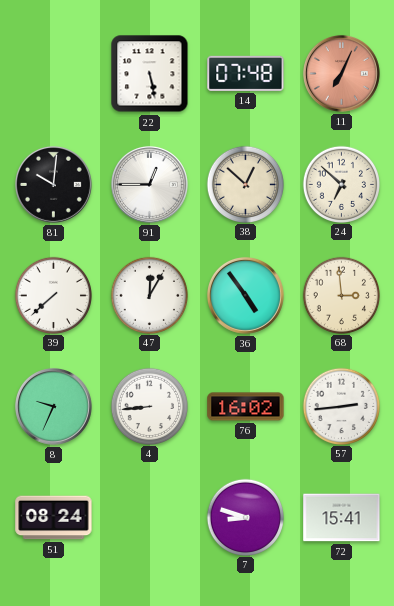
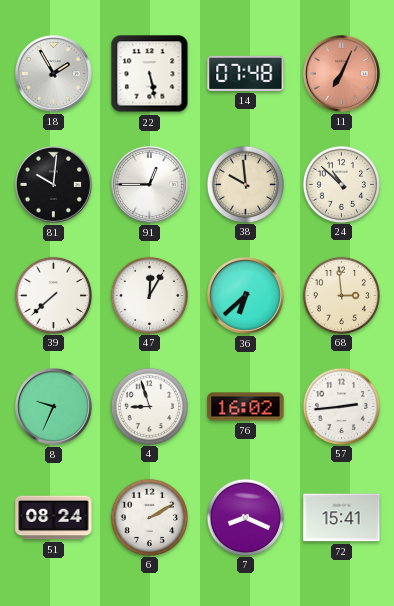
18: none -> 1:55 (53, 73)
38: 12:52 -> 9:59 (245, 184)
24: 6:52 -> 10:52 (341, 184)
36: 4:54 -> 6:38 (245, 295)
4: 8:44 -> 8:57 (149, 406)
6: none -> 2:10 (149, 517)
7: 8:48 -> 8:19 (245, 517)
